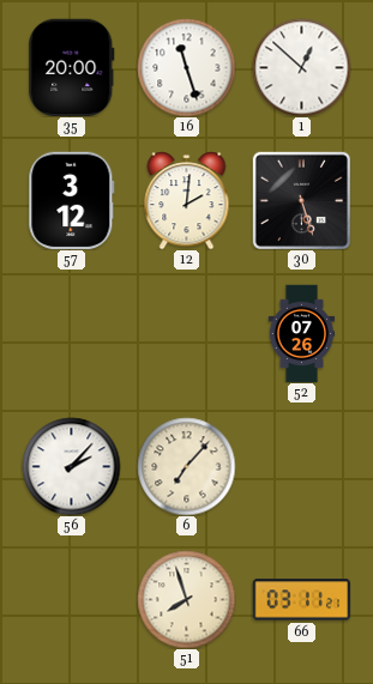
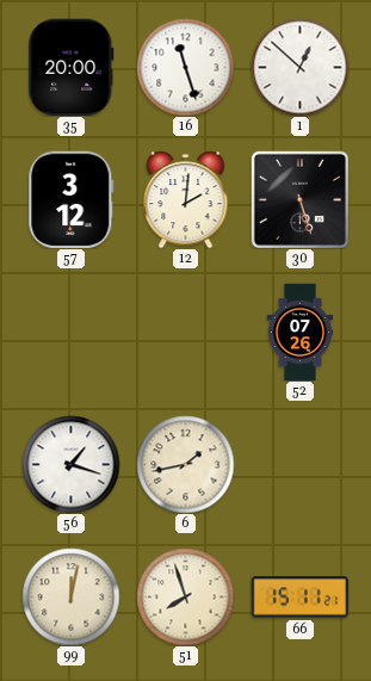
56: 2:07 -> 1:18 (70, 464)
6: 7:07 -> 1:43 (185, 464)
99: none -> 12:02 (70, 596)
66: 03:11 -> 15:11 (299, 598)
